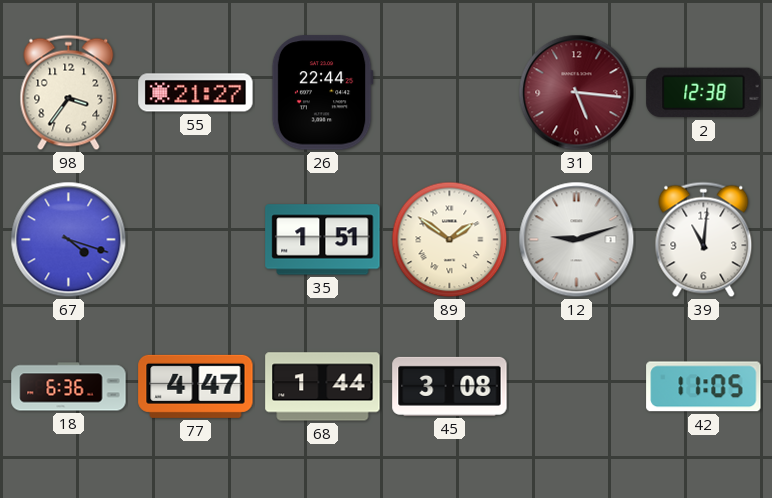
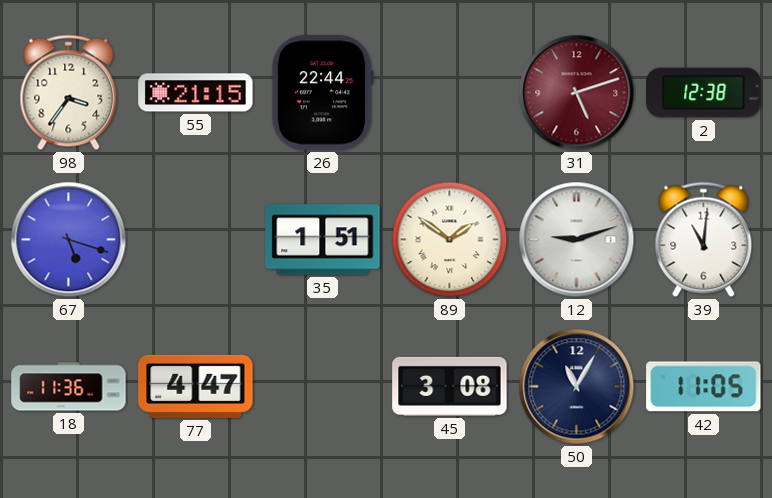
55: 21:27 -> 21:15 (196, 93)
31: 5:16 -> 5:12 (577, 93)
67: 4:18 -> 5:18 (69, 240)
18: 6:36 -> 11:36 (69, 387)
68: 1:44 -> none (323, 387)
50: none -> 11:05 (577, 387)
